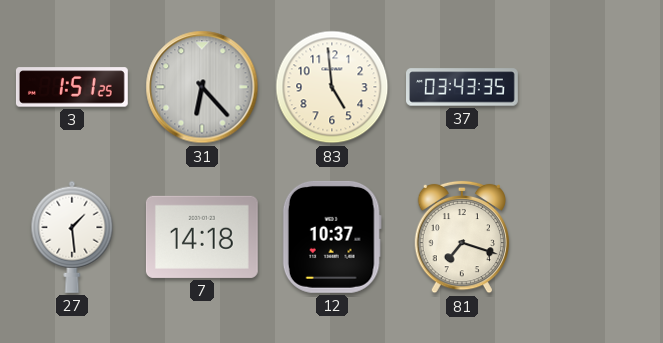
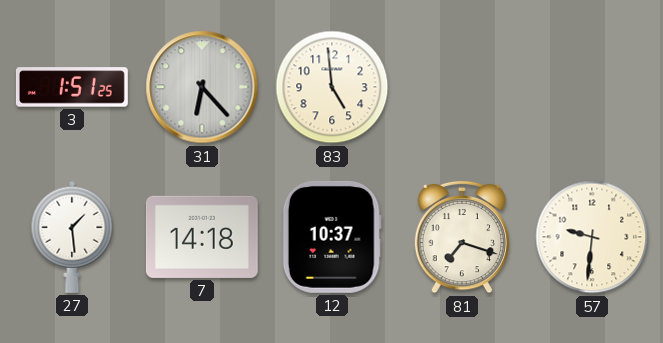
37: 03:43 -> none (463, 87)
57: none -> 9:31 (592, 237)
